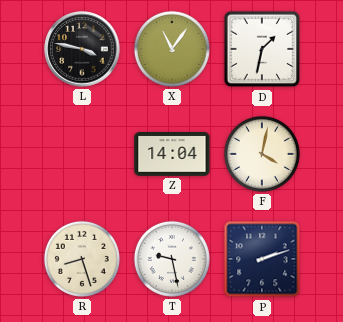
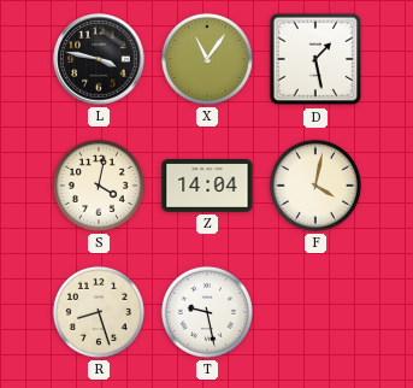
D: 1:32 -> 1:28 (315, 59)
S: none -> 4:02 (99, 186)
P: 2:12 -> none (262, 259)
